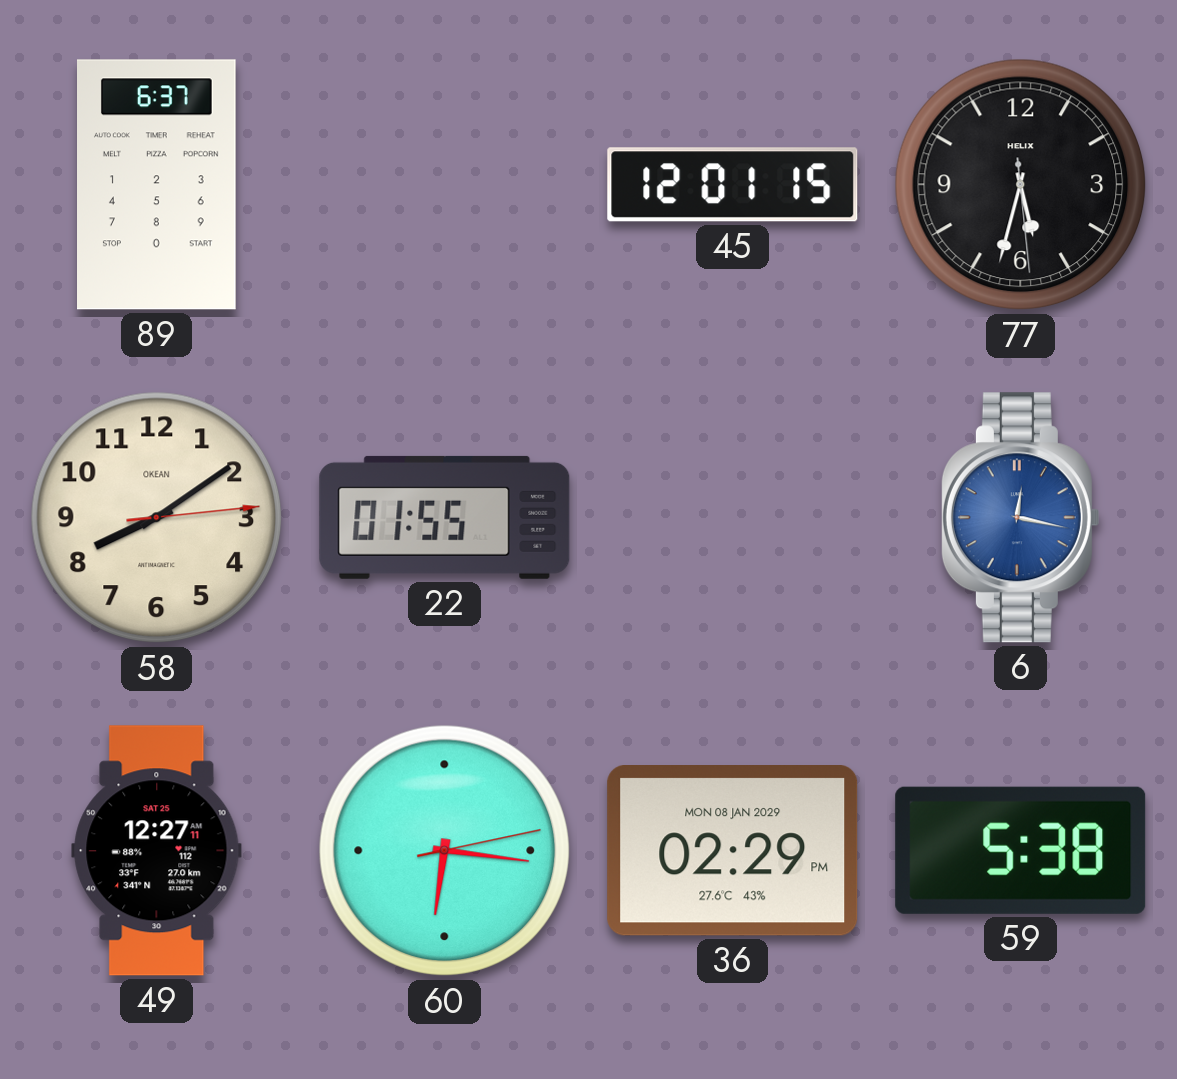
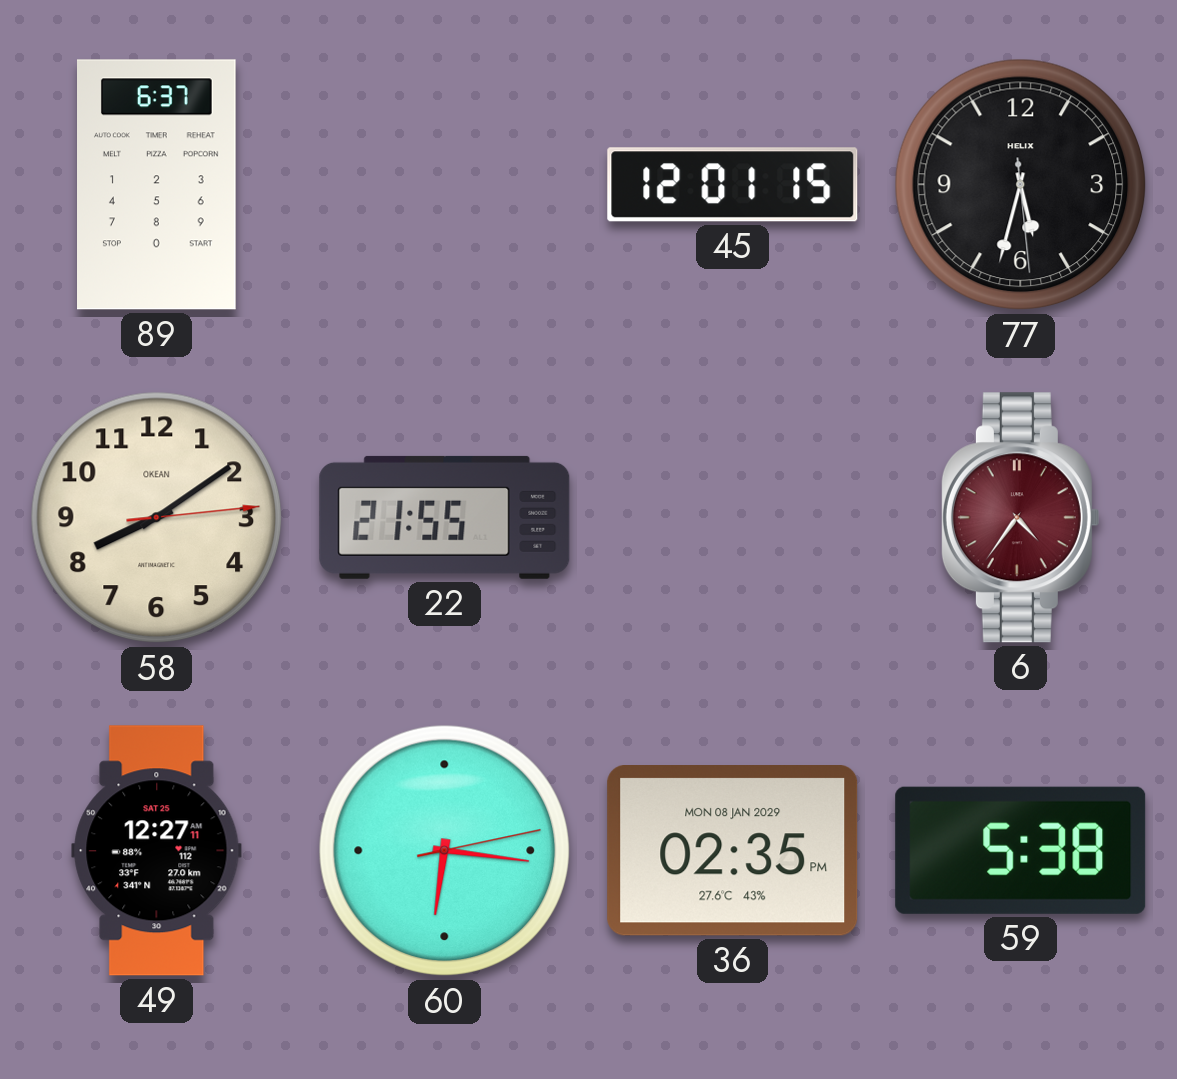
22: 01:55 -> 21:55 (445, 517)
6: 12:17 -> 4:36 (1020, 518)
6 dial: blue -> burgundy (1020, 518)
36: 02:29 -> 02:35 (733, 851)
